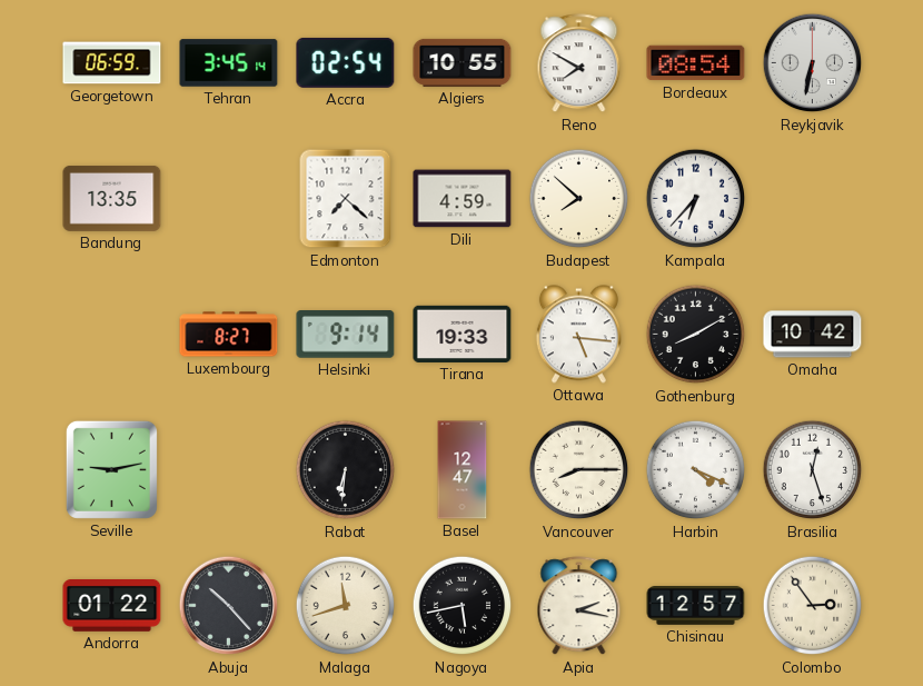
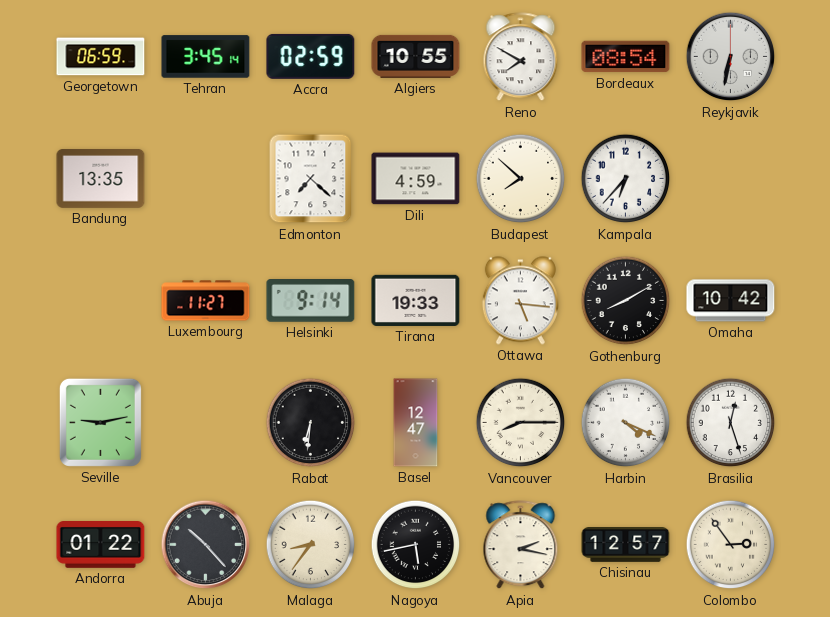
Accra: 02:54 -> 02:59 (311, 56)
Luxembourg: 8:27 -> 11:27 (206, 301)
Malaga: 11:42 -> 8:36 (311, 545)
